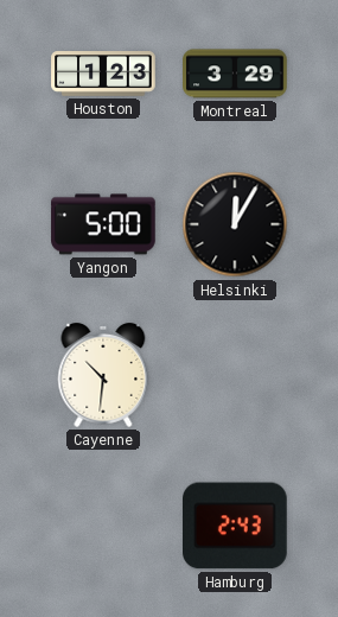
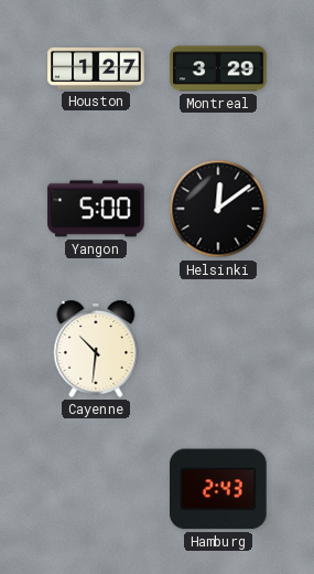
Houston: 1:23 -> 1:27 (96, 70)
Helsinki: 12:05 -> 12:09 (218, 209)
